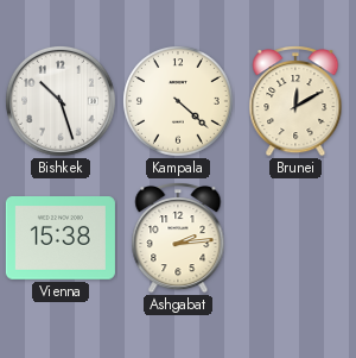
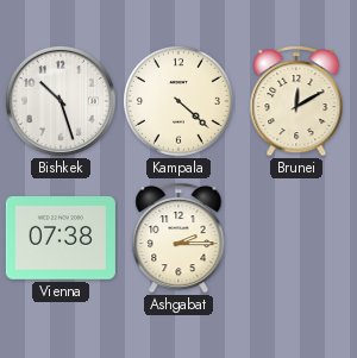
Vienna: 15:38 -> 07:38 (61, 239)
Ashgabat: 2:14 -> 2:15 (178, 239)
